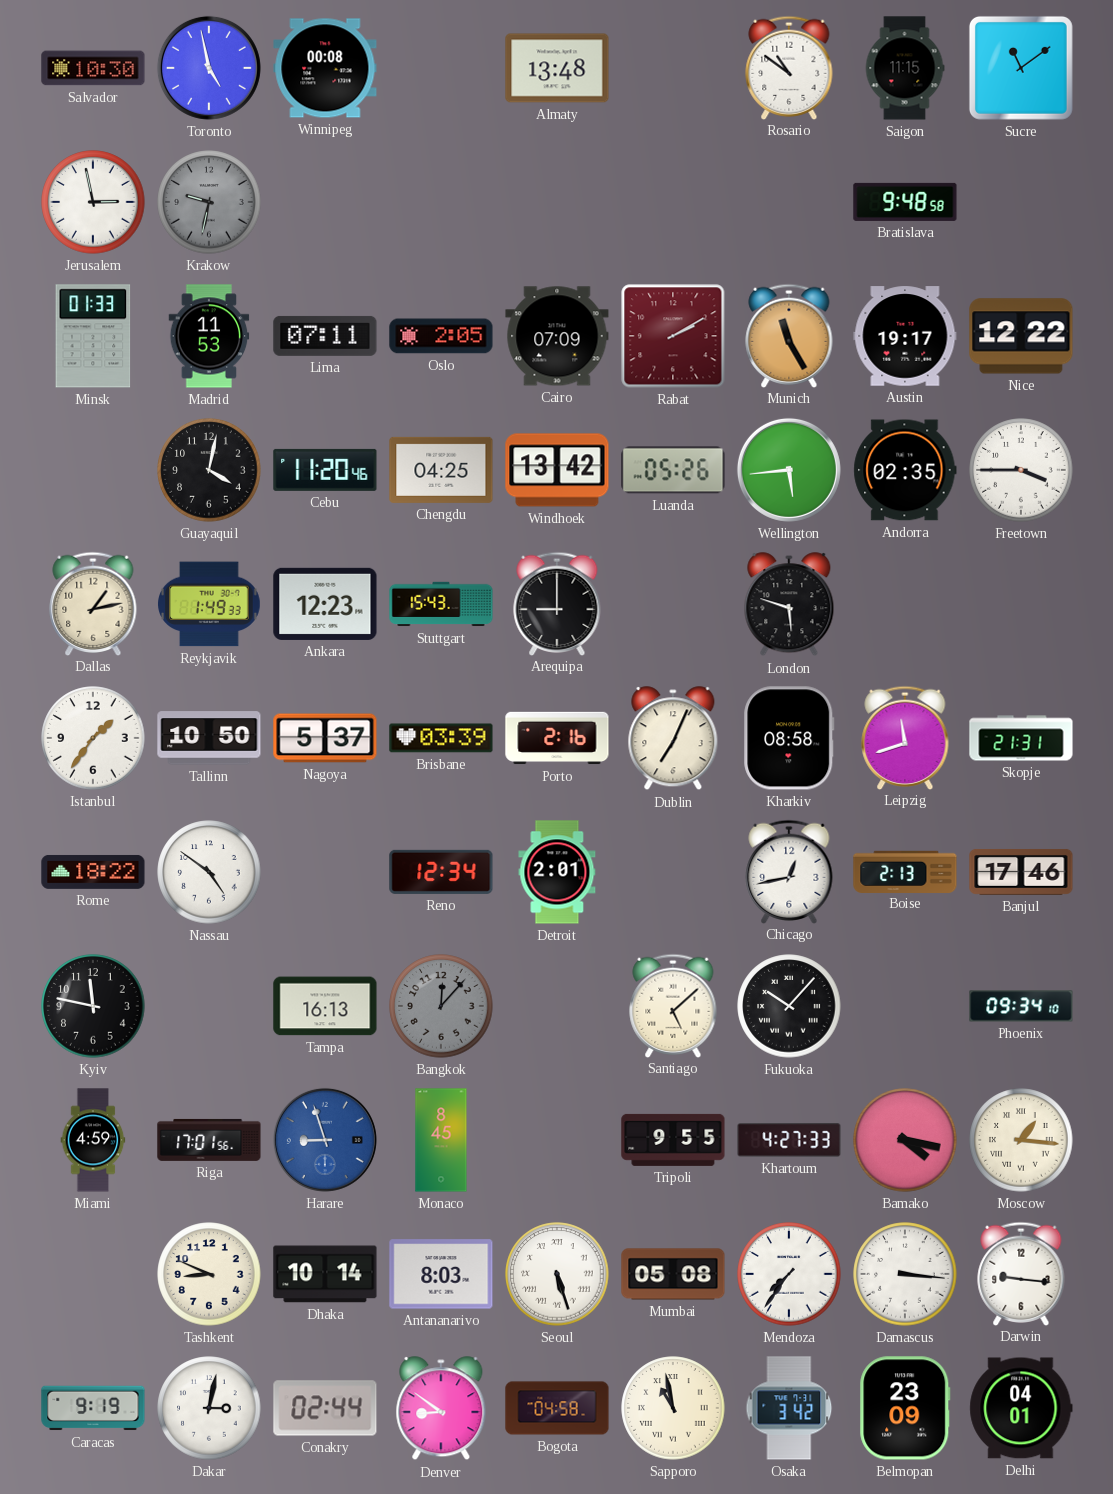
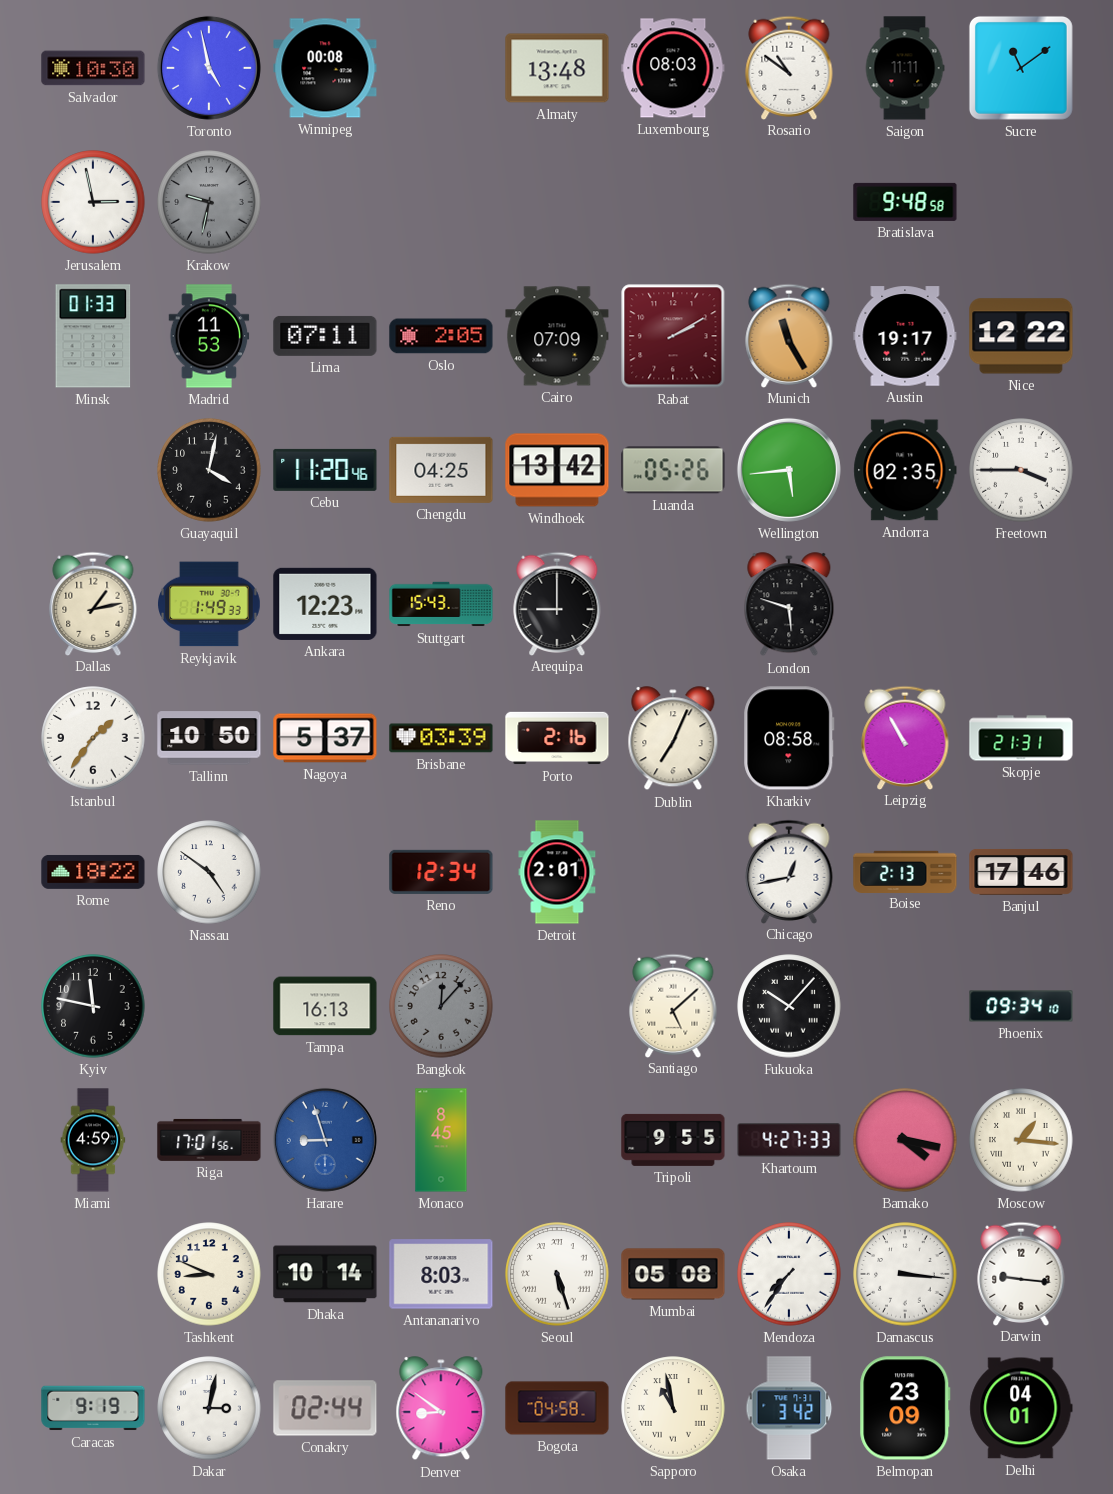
Luxembourg: none -> 08:03 (673, 68)
Saigon: 11:15 -> 11:11 (905, 68)
Leipzig: 11:42 -> 10:55 (905, 737)
